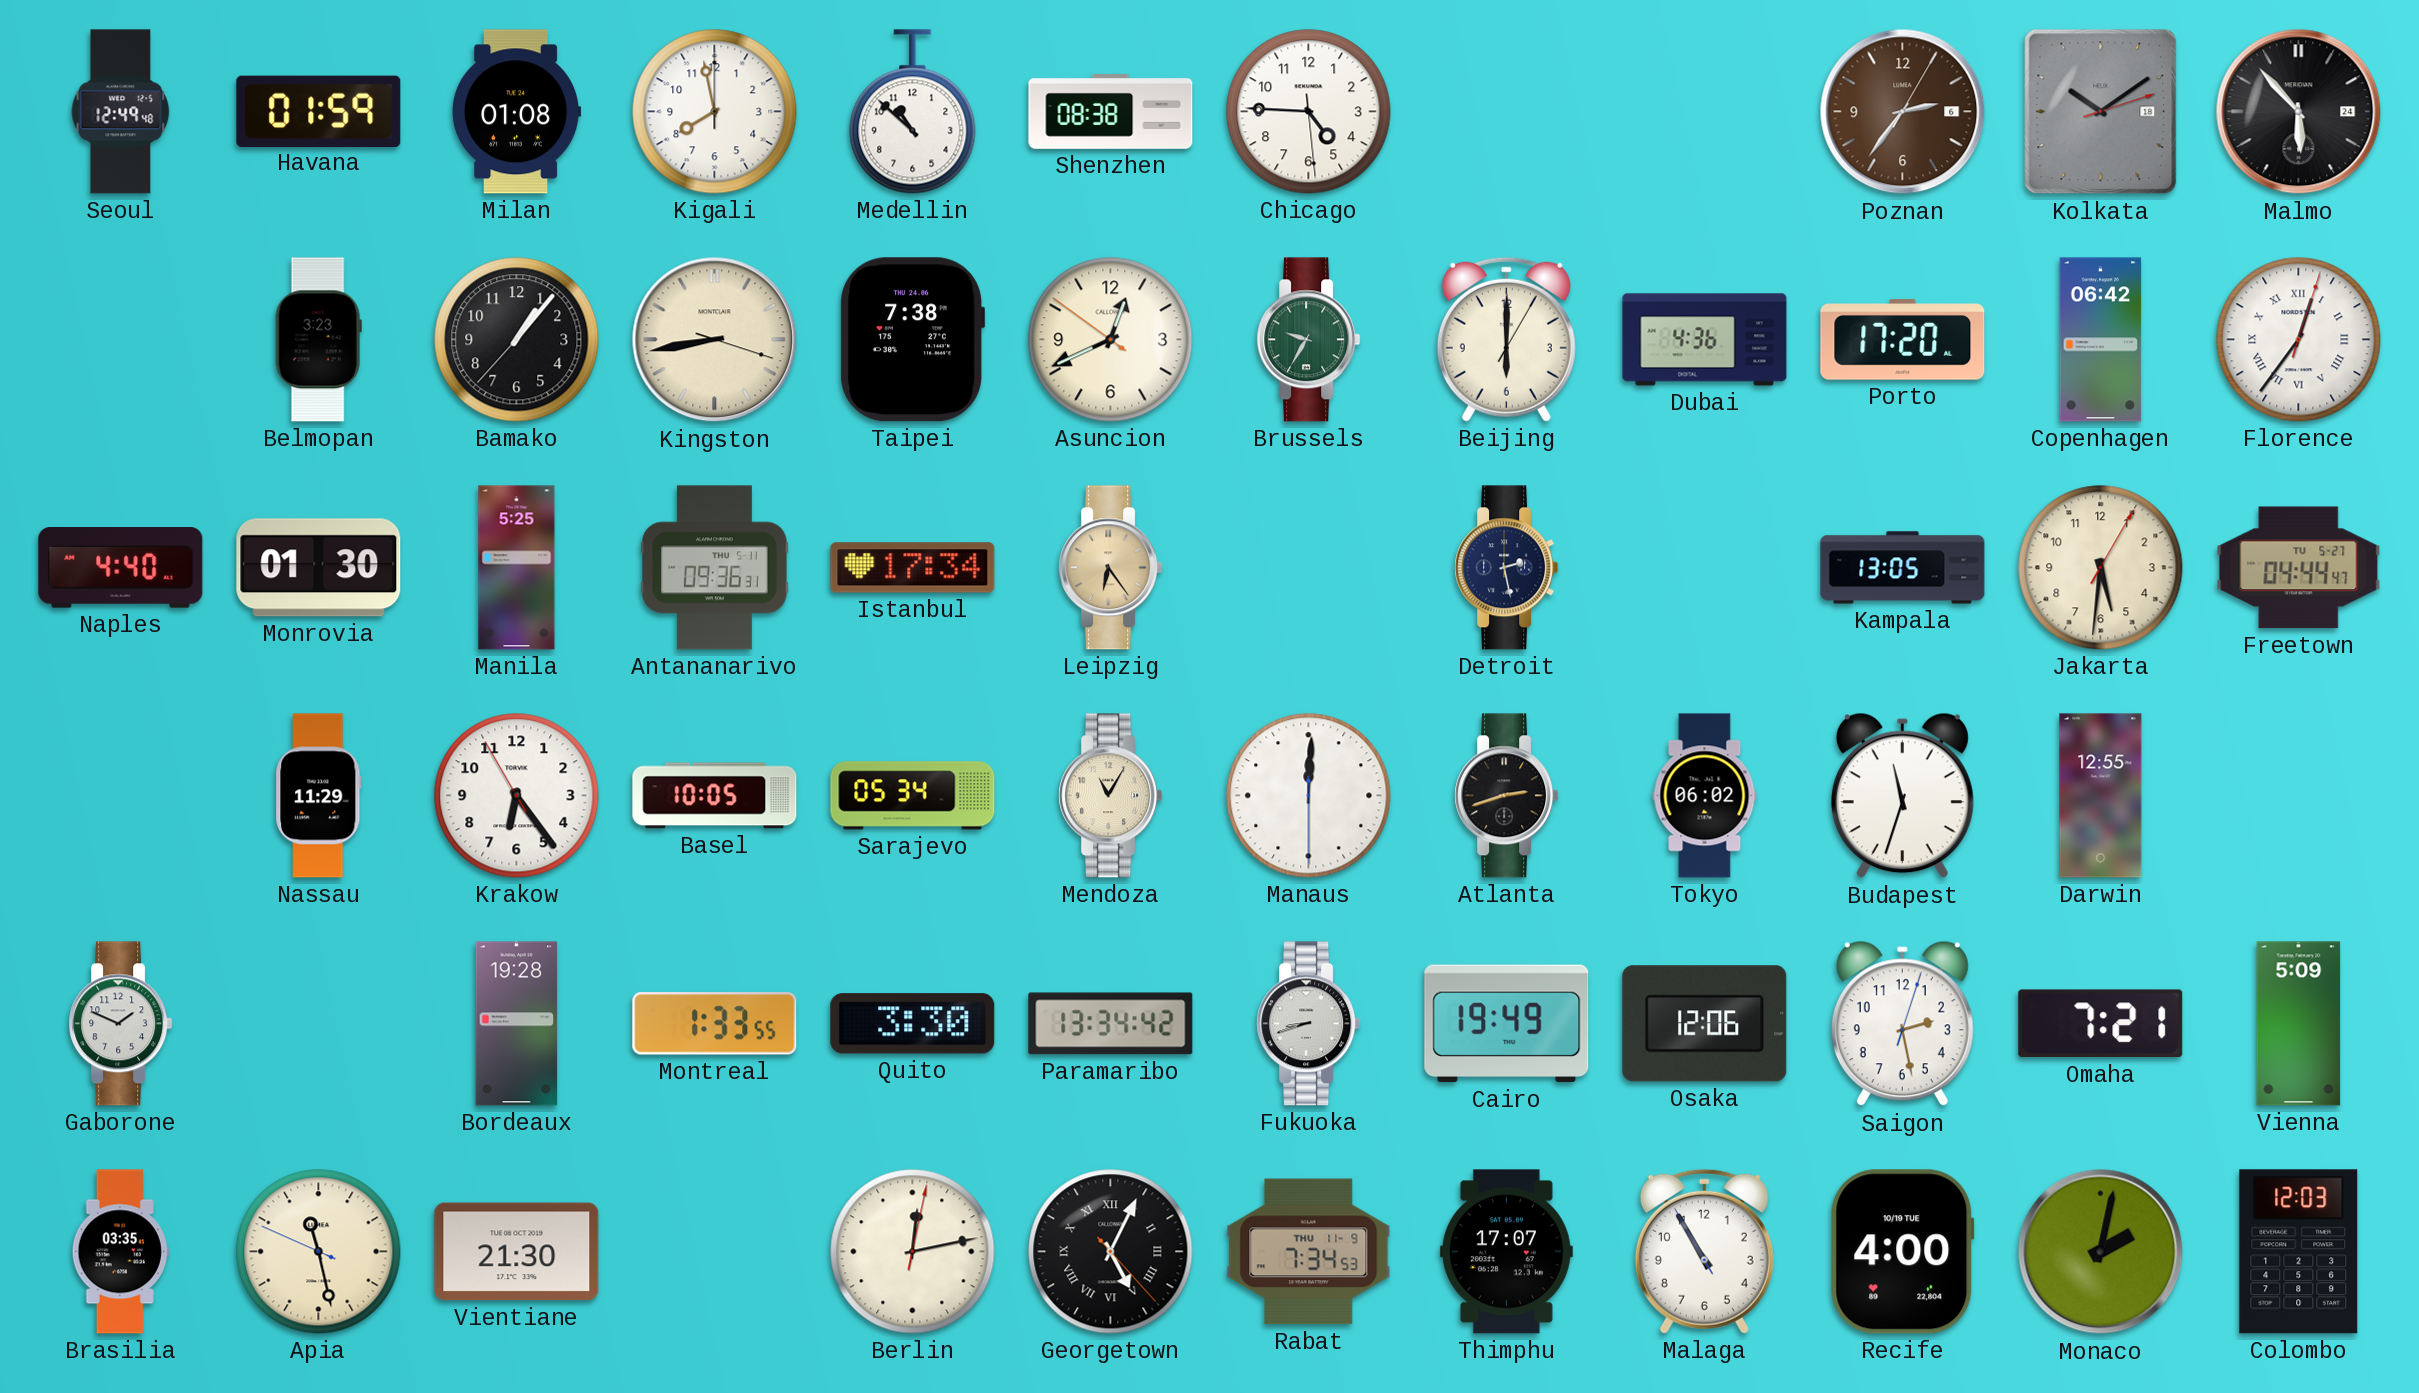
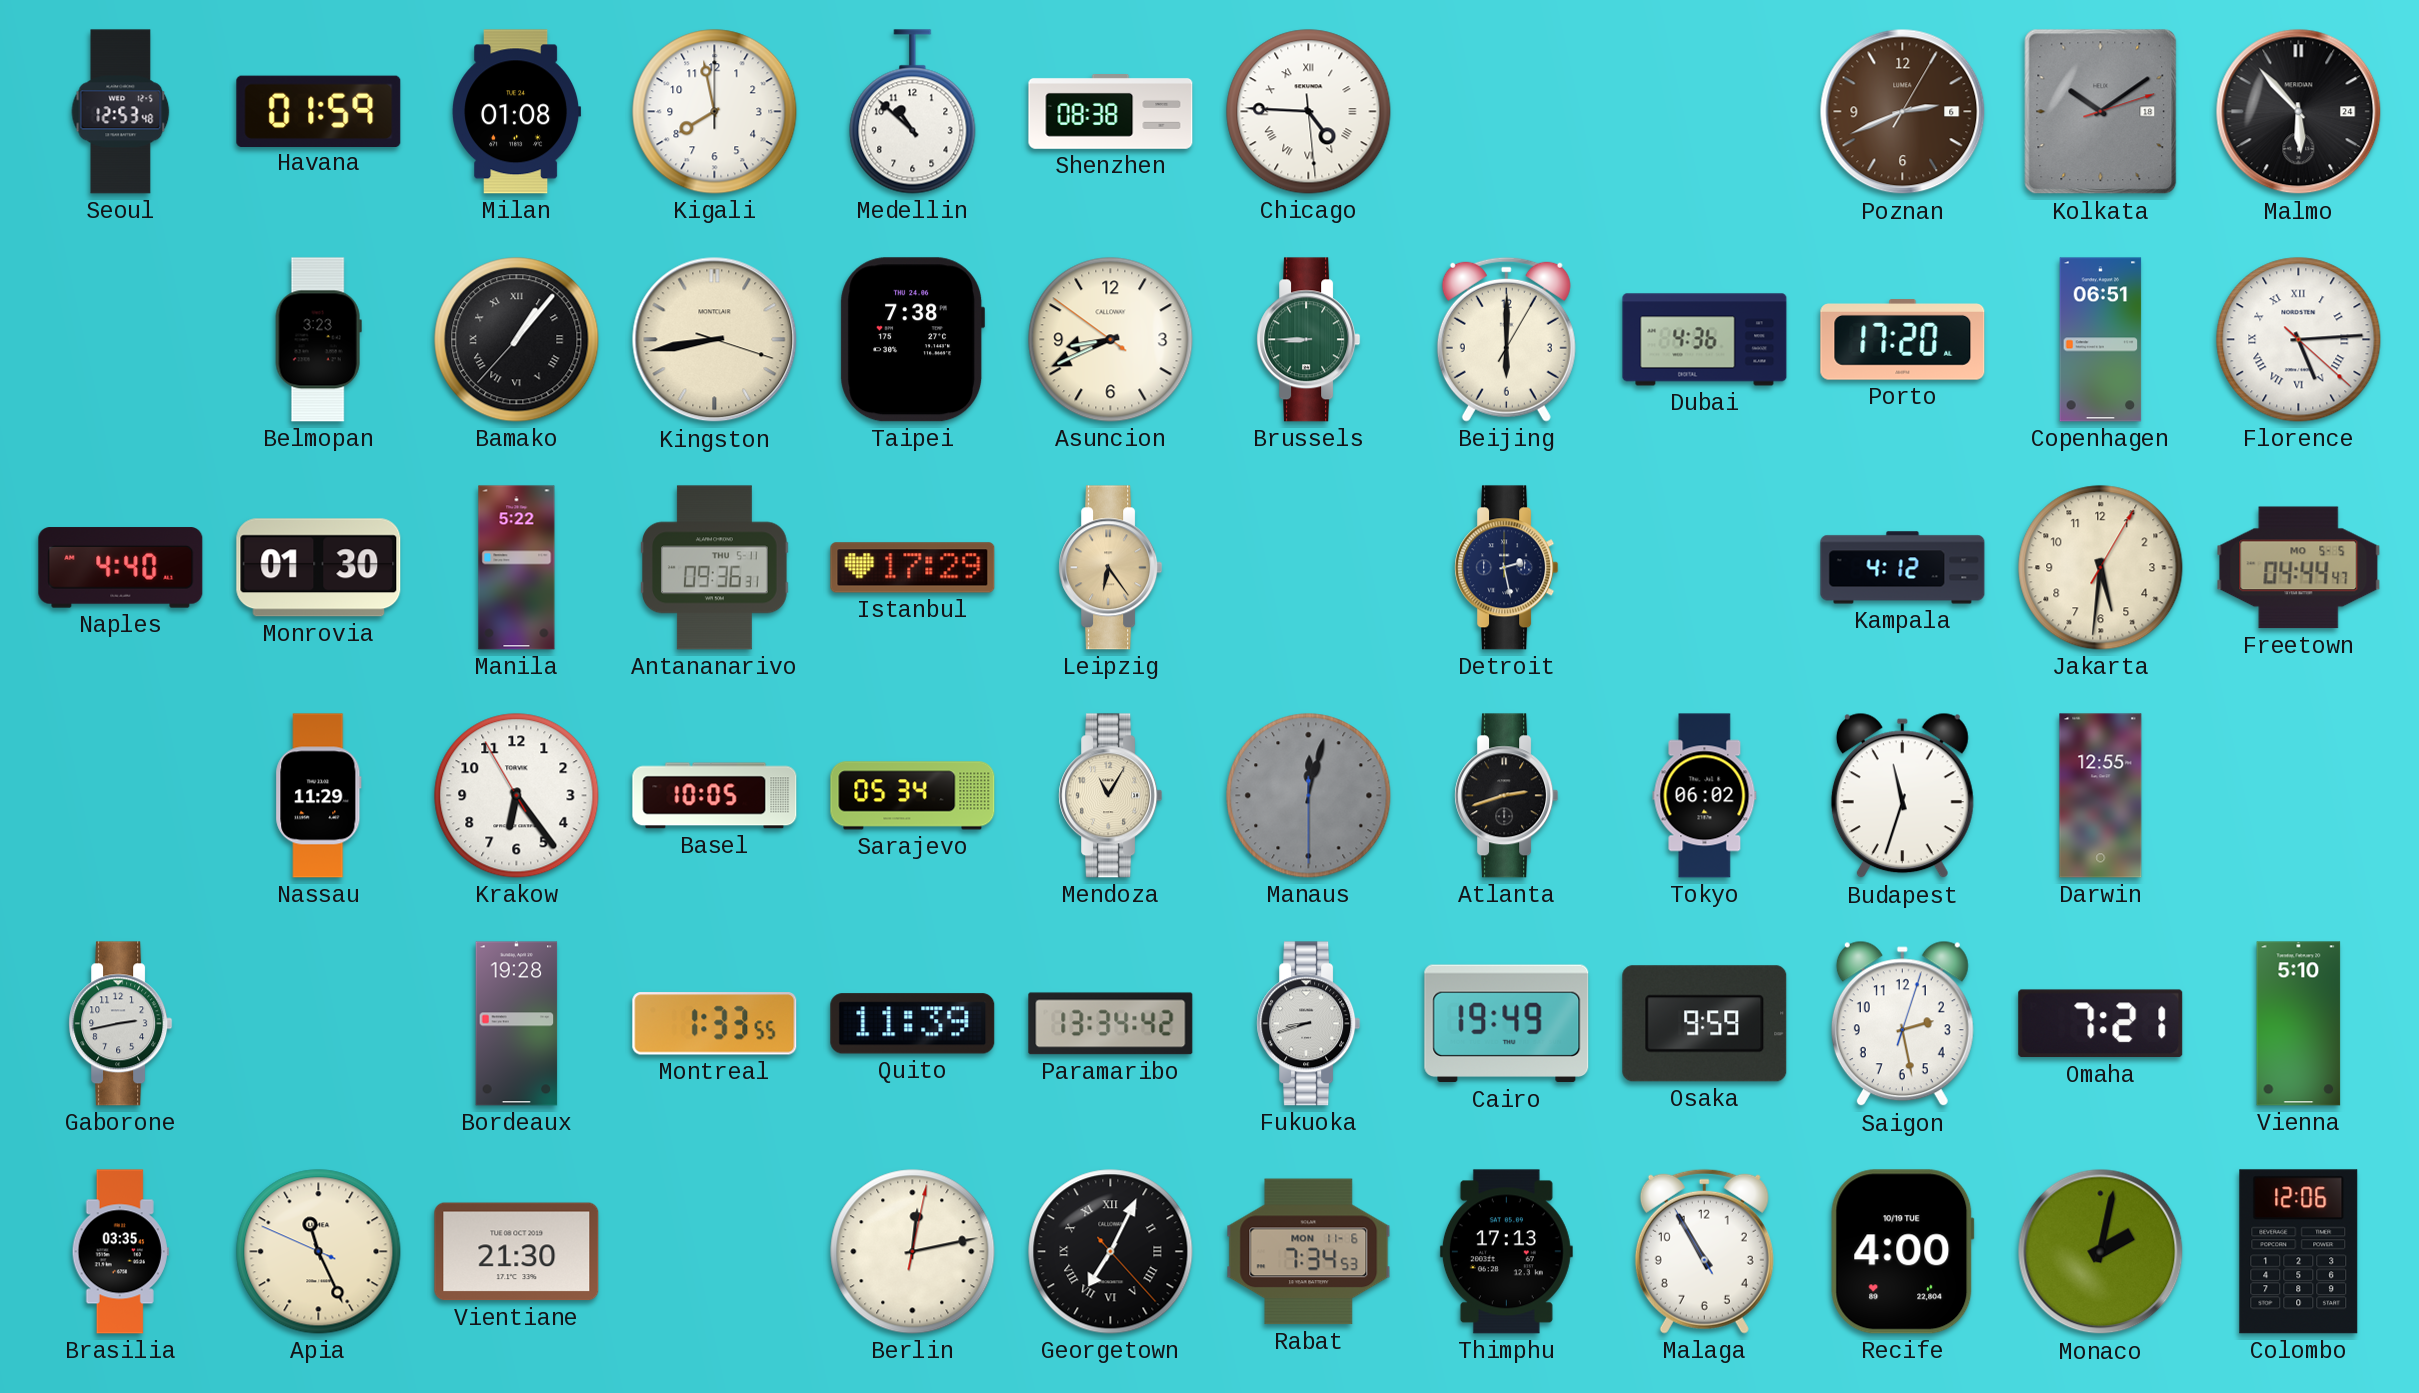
Seoul: 12:49 -> 12:53 (121, 112)
Chicago numerals: Arabic -> Roman (1309, 112)
Poznan: 2:36 -> 2:41 (1903, 112)
Bamako numerals: Arabic -> Roman (517, 340)
Asuncion: 12:40 -> 8:40 (1111, 340)
Brussels: 9:35 -> 8:45 (1309, 340)
Copenhagen: 06:42 -> 06:51 (2101, 340)
Florence: 12:36 -> 5:14 (2299, 340)
Manila: 5:25 -> 5:22 (517, 568)
Istanbul: 17:34 -> 17:29 (913, 568)
Kampala: 13:05 -> 4:12 (1903, 568)
Freetown date: TU 5-27 -> MO 5-5 (2299, 568)
Manaus: 12:00 -> 12:02 (1309, 796)
Manaus dial: white -> grey (1309, 796)
Gaborone: 1:49 -> 2:43 (121, 1024)
Quito: 3:30 -> 11:39 (913, 1024)
Osaka: 12:06 -> 9:59 (1705, 1024)
Vienna: 5:09 -> 5:10 (2299, 1024)
Apia: 11:27 -> 11:25 (319, 1252)
Georgetown: 5:04 -> 7:04 (1111, 1252)
Rabat date: THU 11-9 -> MON 11-6 (1309, 1252)
Thimphu: 17:07 -> 17:13 (1506, 1252)
Colombo: 12:03 -> 12:06 (2299, 1252)
